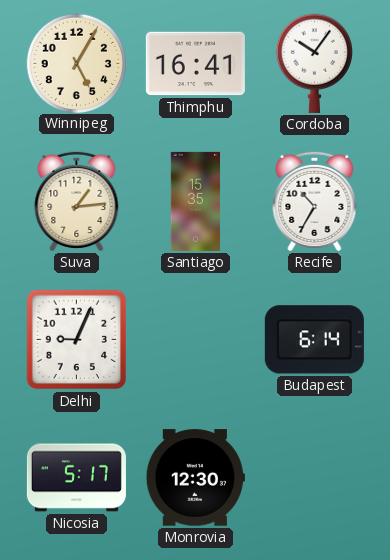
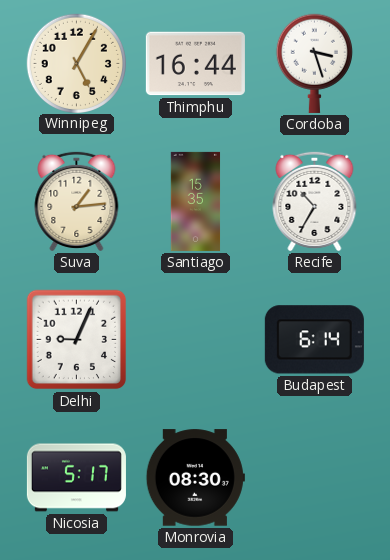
Thimphu: 16:41 -> 16:44 (195, 64)
Cordoba: 10:06 -> 3:27 (314, 63)
Monrovia: 12:30 -> 08:30 (195, 478)
